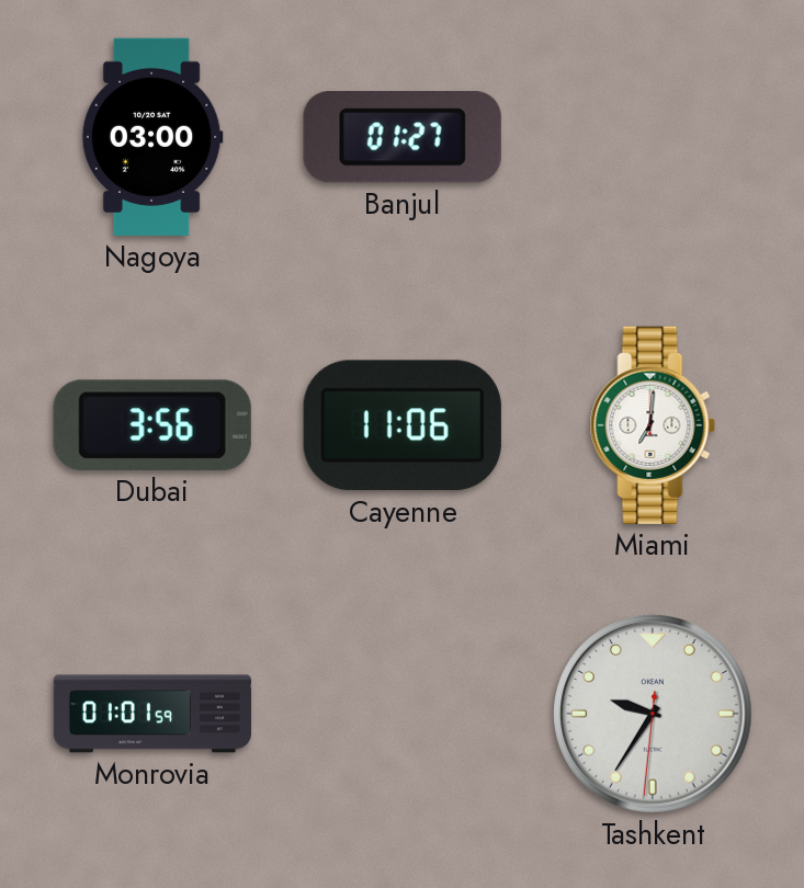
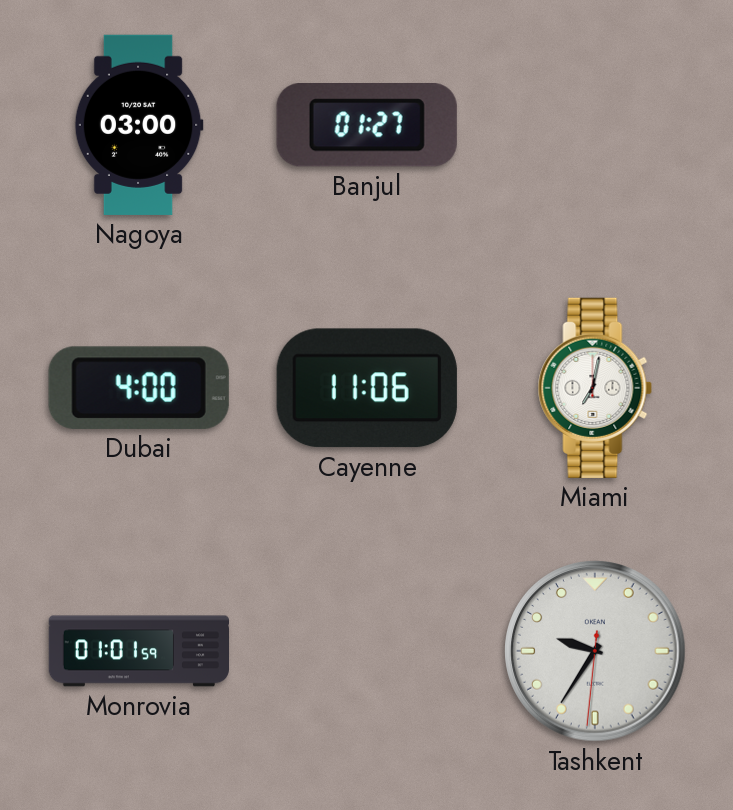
Dubai: 3:56 -> 4:00 (139, 388)
Miami: 7:01 -> 7:02 (595, 388)
